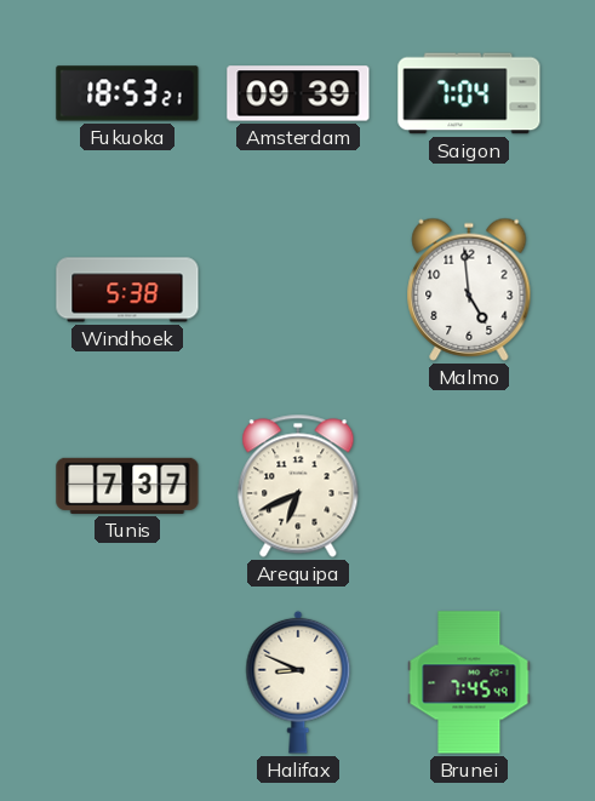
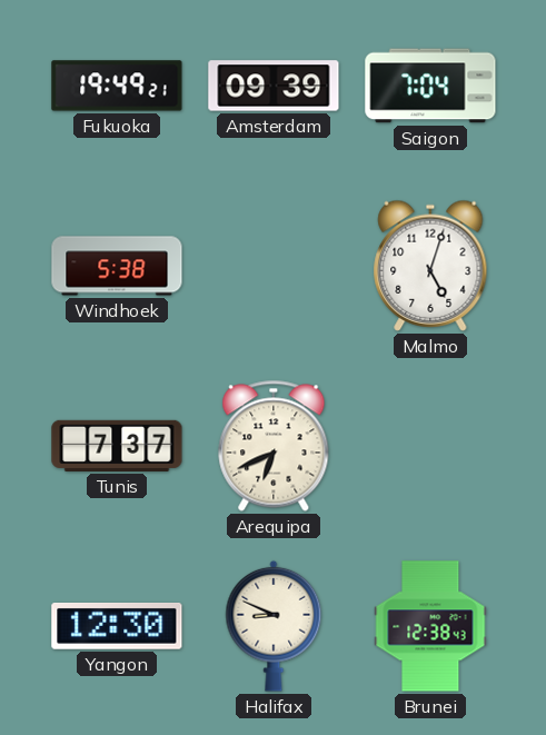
Fukuoka: 18:53 -> 19:49 (117, 86)
Malmo: 4:59 -> 5:03 (430, 266)
Yangon: none -> 12:30 (117, 627)
Brunei: 7:45 -> 12:38 (430, 626)
